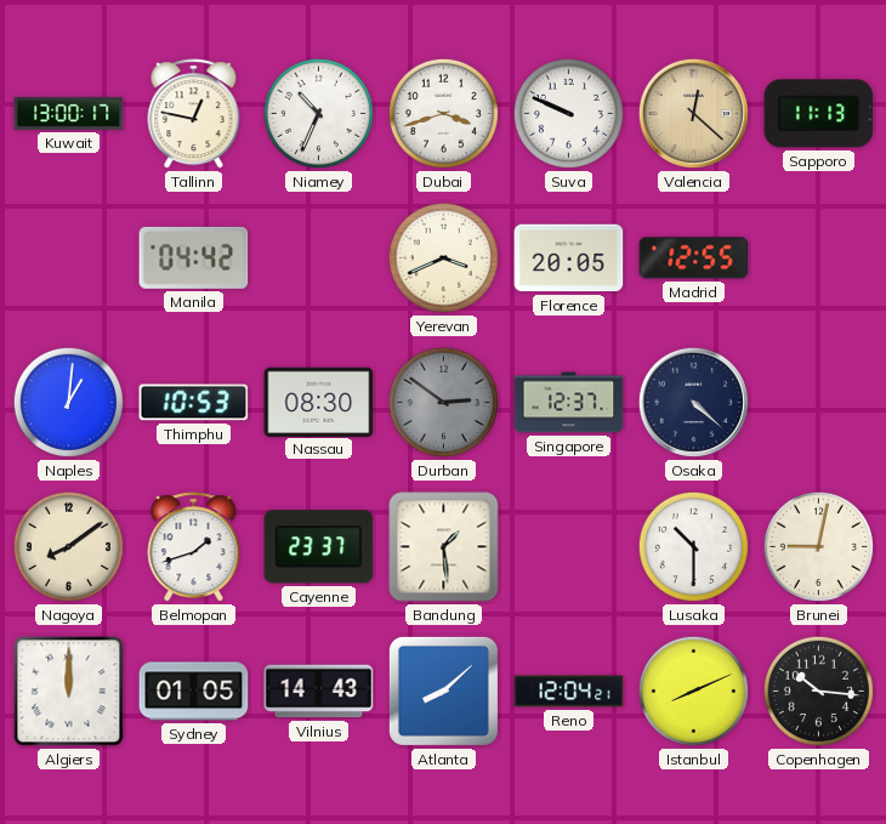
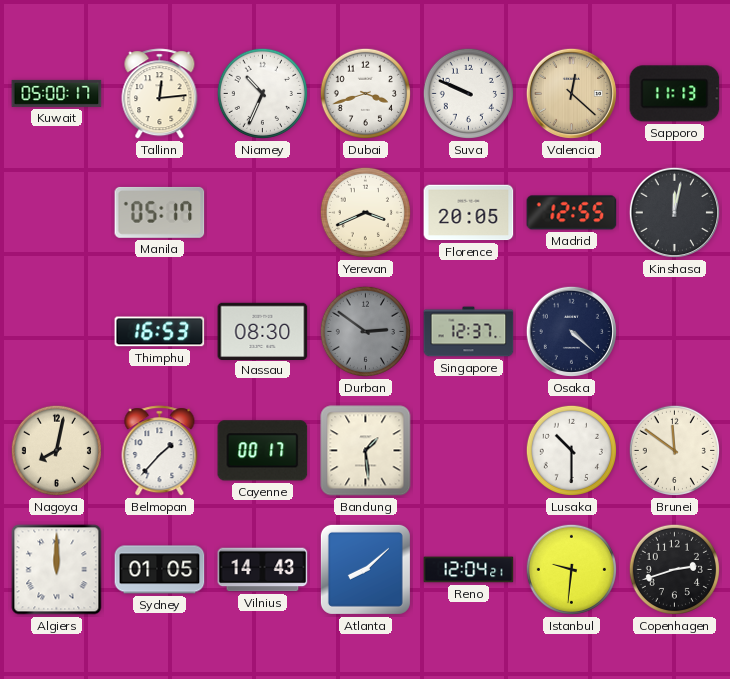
Kuwait: 13:00 -> 05:00 (57, 93)
Tallinn: 12:47 -> 12:14 (160, 94)
Manila: 04:42 -> 05:17 (160, 212)
Kinshasa: none -> 12:02 (674, 212)
Naples: 1:01 -> none (68, 402)
Thimphu: 10:53 -> 16:53 (160, 332)
Nagoya: 8:09 -> 8:02 (56, 450)
Belmopan: 1:42 -> 1:37 (160, 451)
Cayenne: 23:37 -> 00:17 (263, 451)
Brunei: 9:02 -> 11:51 (674, 450)
Istanbul: 8:11 -> 9:31 (571, 569)
Copenhagen: 10:16 -> 2:42 (674, 569)
